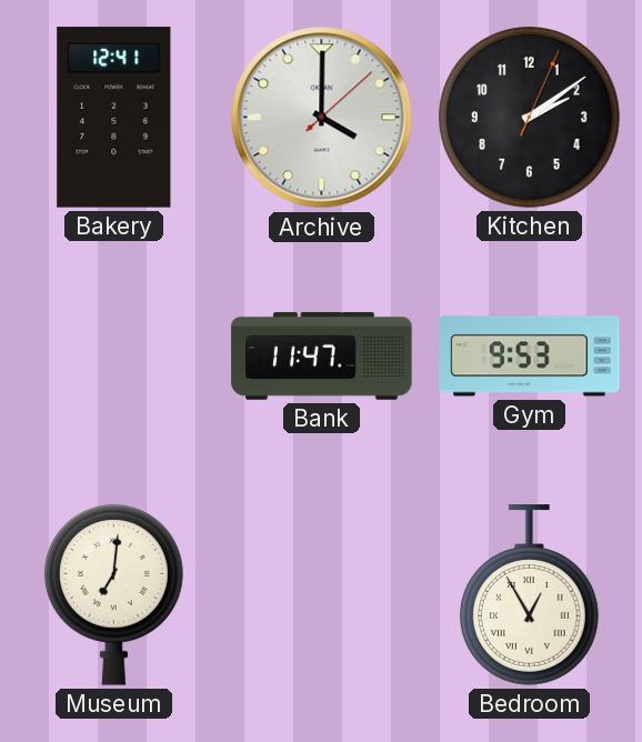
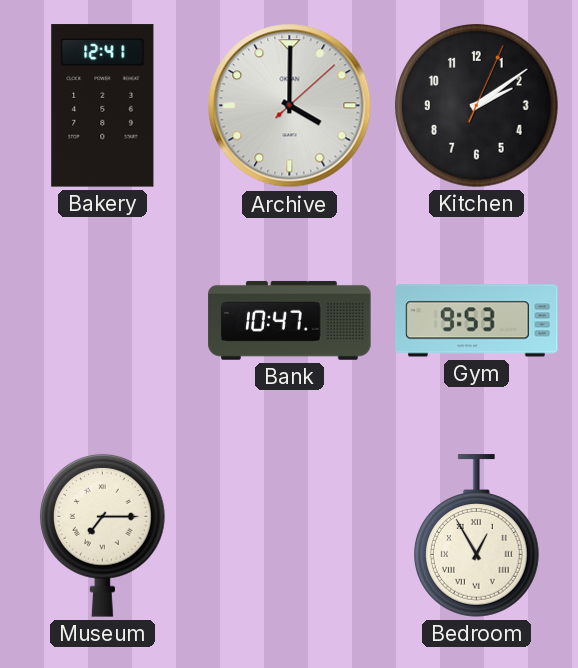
Bank: 11:47 -> 10:47 (290, 320)
Museum: 7:01 -> 7:15 (102, 535)
